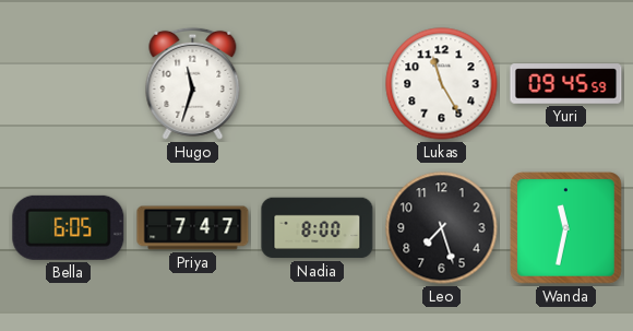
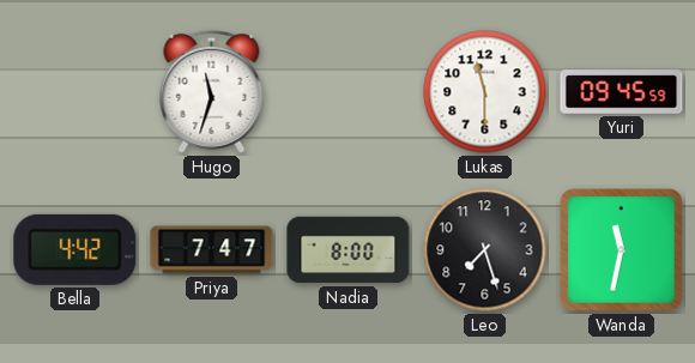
Lukas: 11:25 -> 11:30 (485, 92)
Bella: 6:05 -> 4:42 (75, 249)
